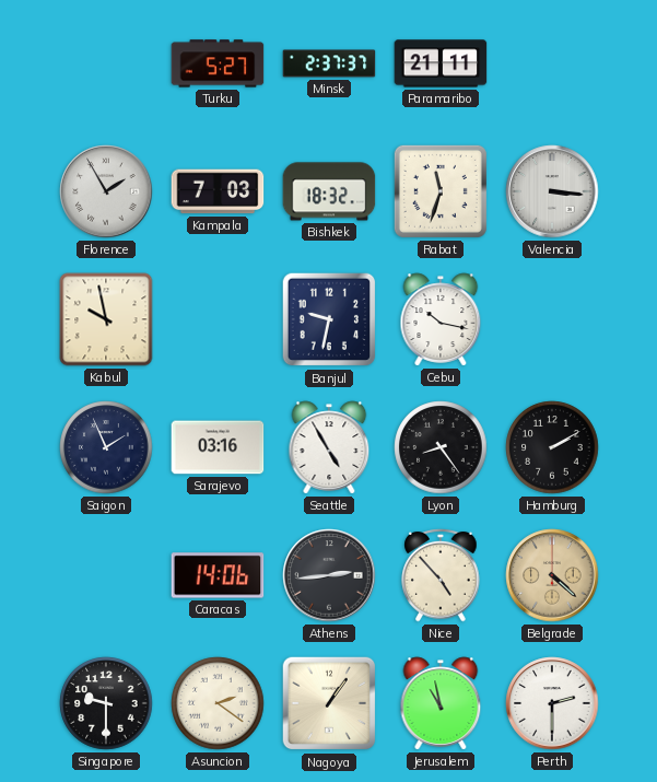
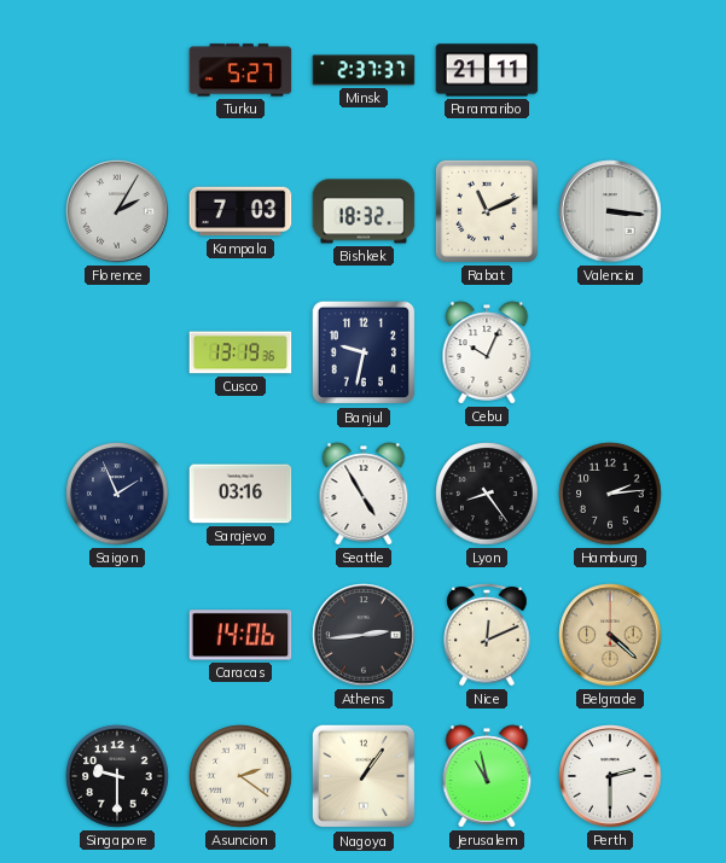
Florence: 1:55 -> 2:05 (117, 211)
Rabat: 11:33 -> 11:11 (487, 211)
Kabul: 9:58 -> none (106, 319)
Cusco: none -> 13:19 (240, 352)
Cebu: 10:17 -> 10:04 (487, 352)
Hamburg: 2:10 -> 2:14 (610, 494)
Nice: 4:53 -> 12:11 (487, 635)
